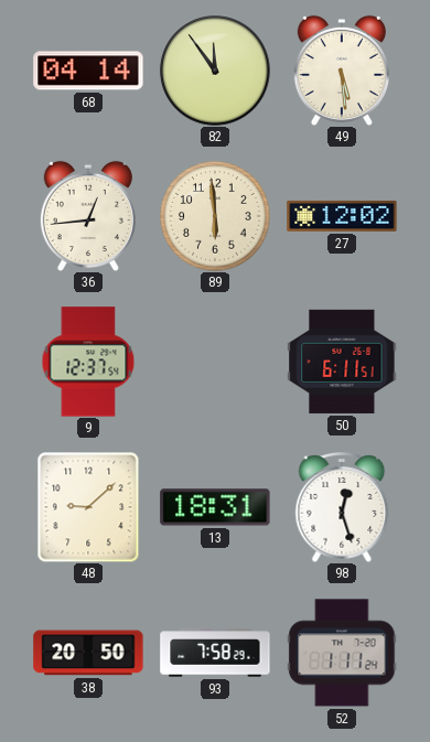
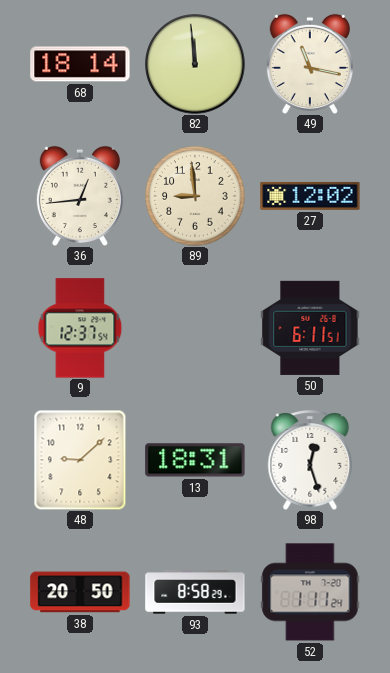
68: 04:14 -> 18:14 (80, 64)
82: 11:54 -> 11:59 (195, 64)
49: 5:29 -> 11:17 (310, 63)
89: 5:59 -> 8:59 (195, 196)
93: 7:58 -> 8:58 (195, 592)
